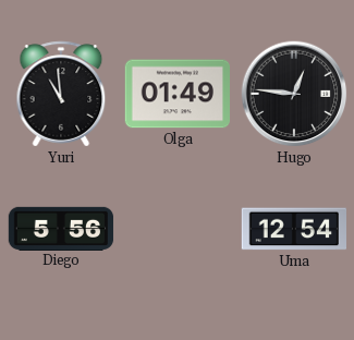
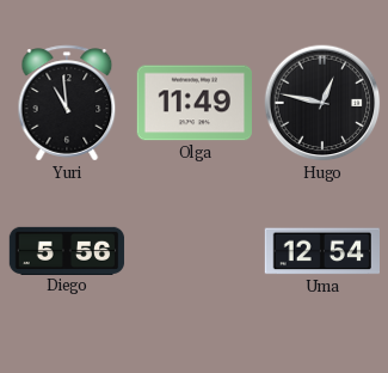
Olga: 01:49 -> 11:49 (193, 103)
Hugo: 12:46 -> 12:47 (322, 103)
